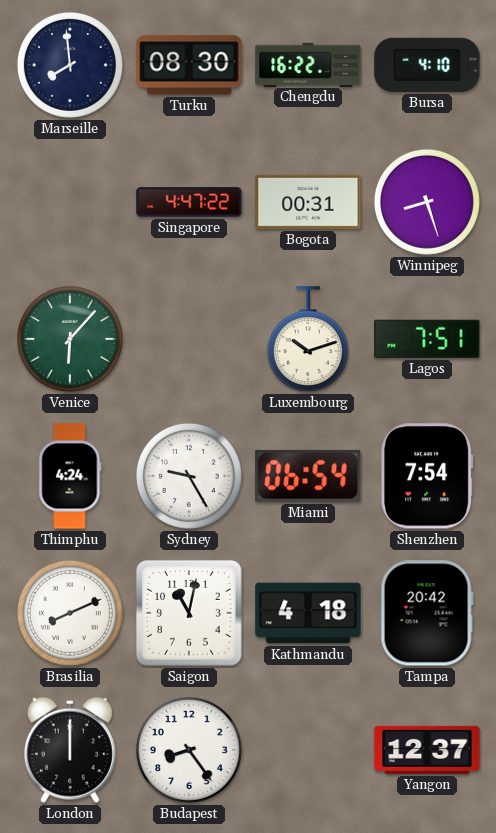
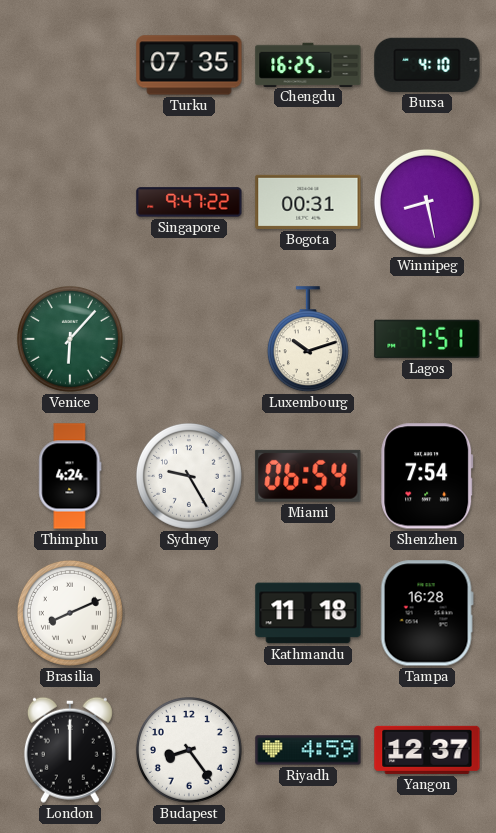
Marseille: 7:59 -> none (70, 65)
Turku: 08:30 -> 07:35 (189, 65)
Chengdu: 16:22 -> 16:25 (308, 64)
Singapore: 4:47 -> 9:47 (189, 202)
Winnipeg: 8:27 -> 8:28 (427, 202)
Saigon: 11:02 -> none (189, 613)
Kathmandu: 4:18 -> 11:18 (308, 613)
Tampa: 20:42 -> 16:28 (427, 613)
Riyadh: none -> 4:59 (308, 750)
